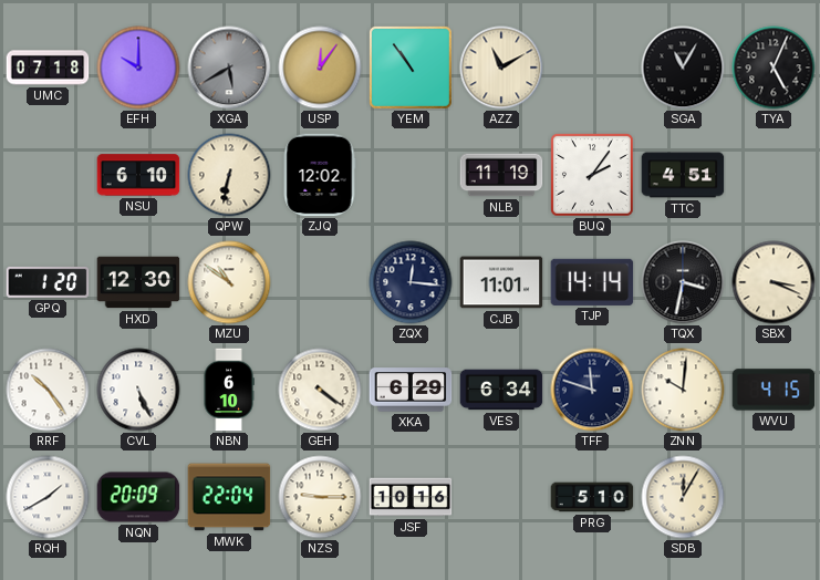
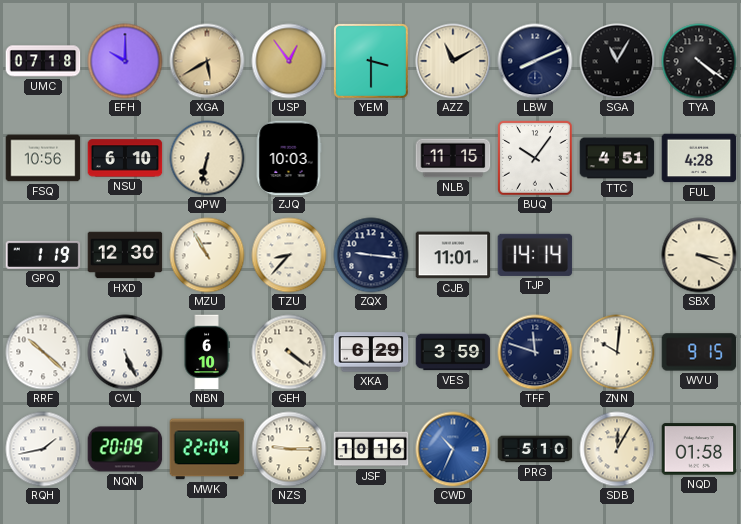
XGA dial: grey -> champagne (207, 61)
USP: 12:06 -> 12:54 (289, 61)
YEM: 10:54 -> 3:30 (371, 61)
LBW: none -> 8:11 (535, 61)
TYA: 5:04 -> 4:21 (699, 61)
FSQ: none -> 10:56 (43, 158)
ZJQ: 12:02 -> 10:03 (289, 158)
NLB: 11:19 -> 11:15 (453, 158)
BUQ: 2:06 -> 10:06 (536, 159)
FUL: none -> 4:28 (699, 158)
GPQ: 1:20 -> 1:19 (43, 255)
MZU: 10:51 -> 10:55 (207, 255)
TZU: none -> 8:37 (289, 255)
ZQX: 12:16 -> 9:16 (371, 255)
TQX: 3:32 -> none (683, 282)
RRF: 10:24 -> 10:22 (43, 352)
VES: 6:34 -> 3:59 (453, 352)
WVU: 4:15 -> 9:15 (699, 352)
RQH: 1:40 -> 1:43 (43, 449)
CWD: none -> 10:34 (453, 449)
NQD: none -> 01:58 (699, 449)
